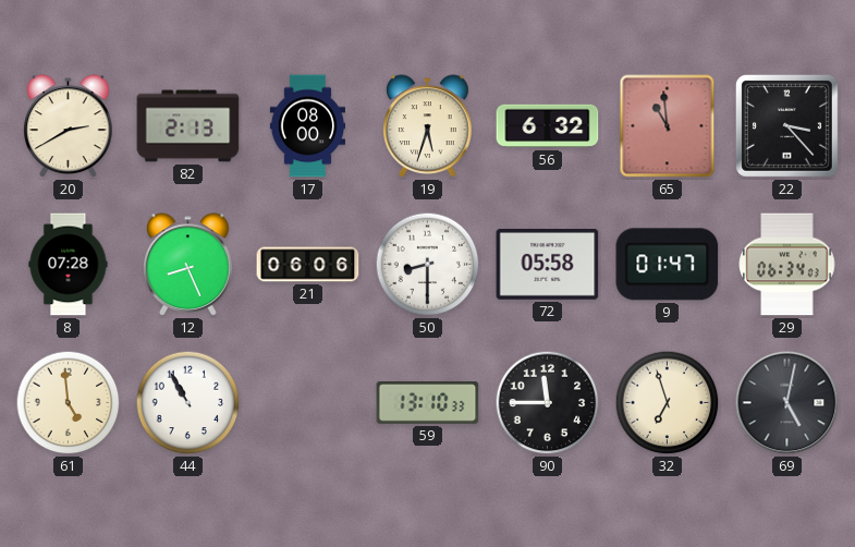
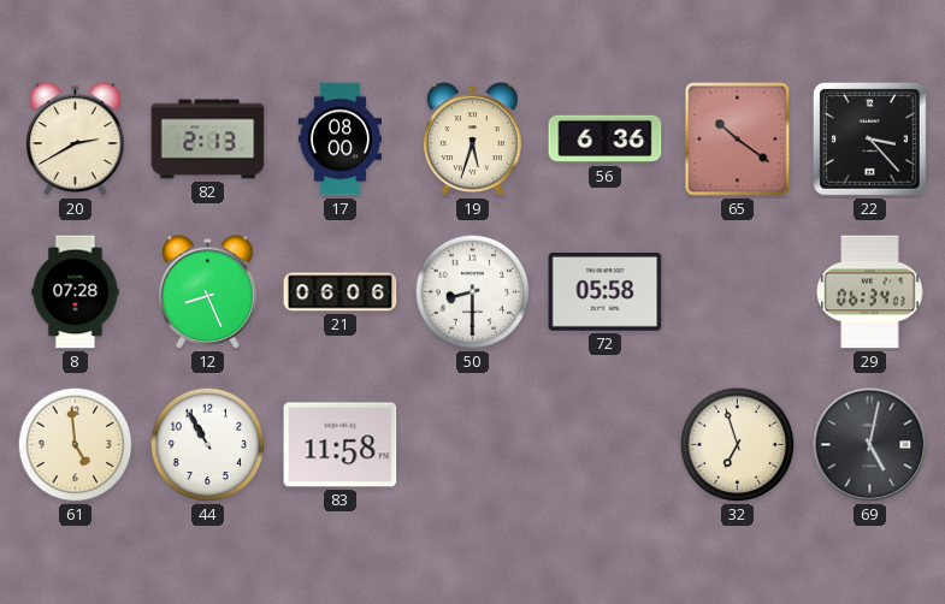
56: 6:32 -> 6:36 (606, 140)
65: 10:59 -> 10:21 (738, 140)
9: 01:47 -> none (668, 265)
83: none -> 11:58 (341, 445)
59: 13:10 -> none (428, 403)
90: 11:45 -> none (548, 403)
